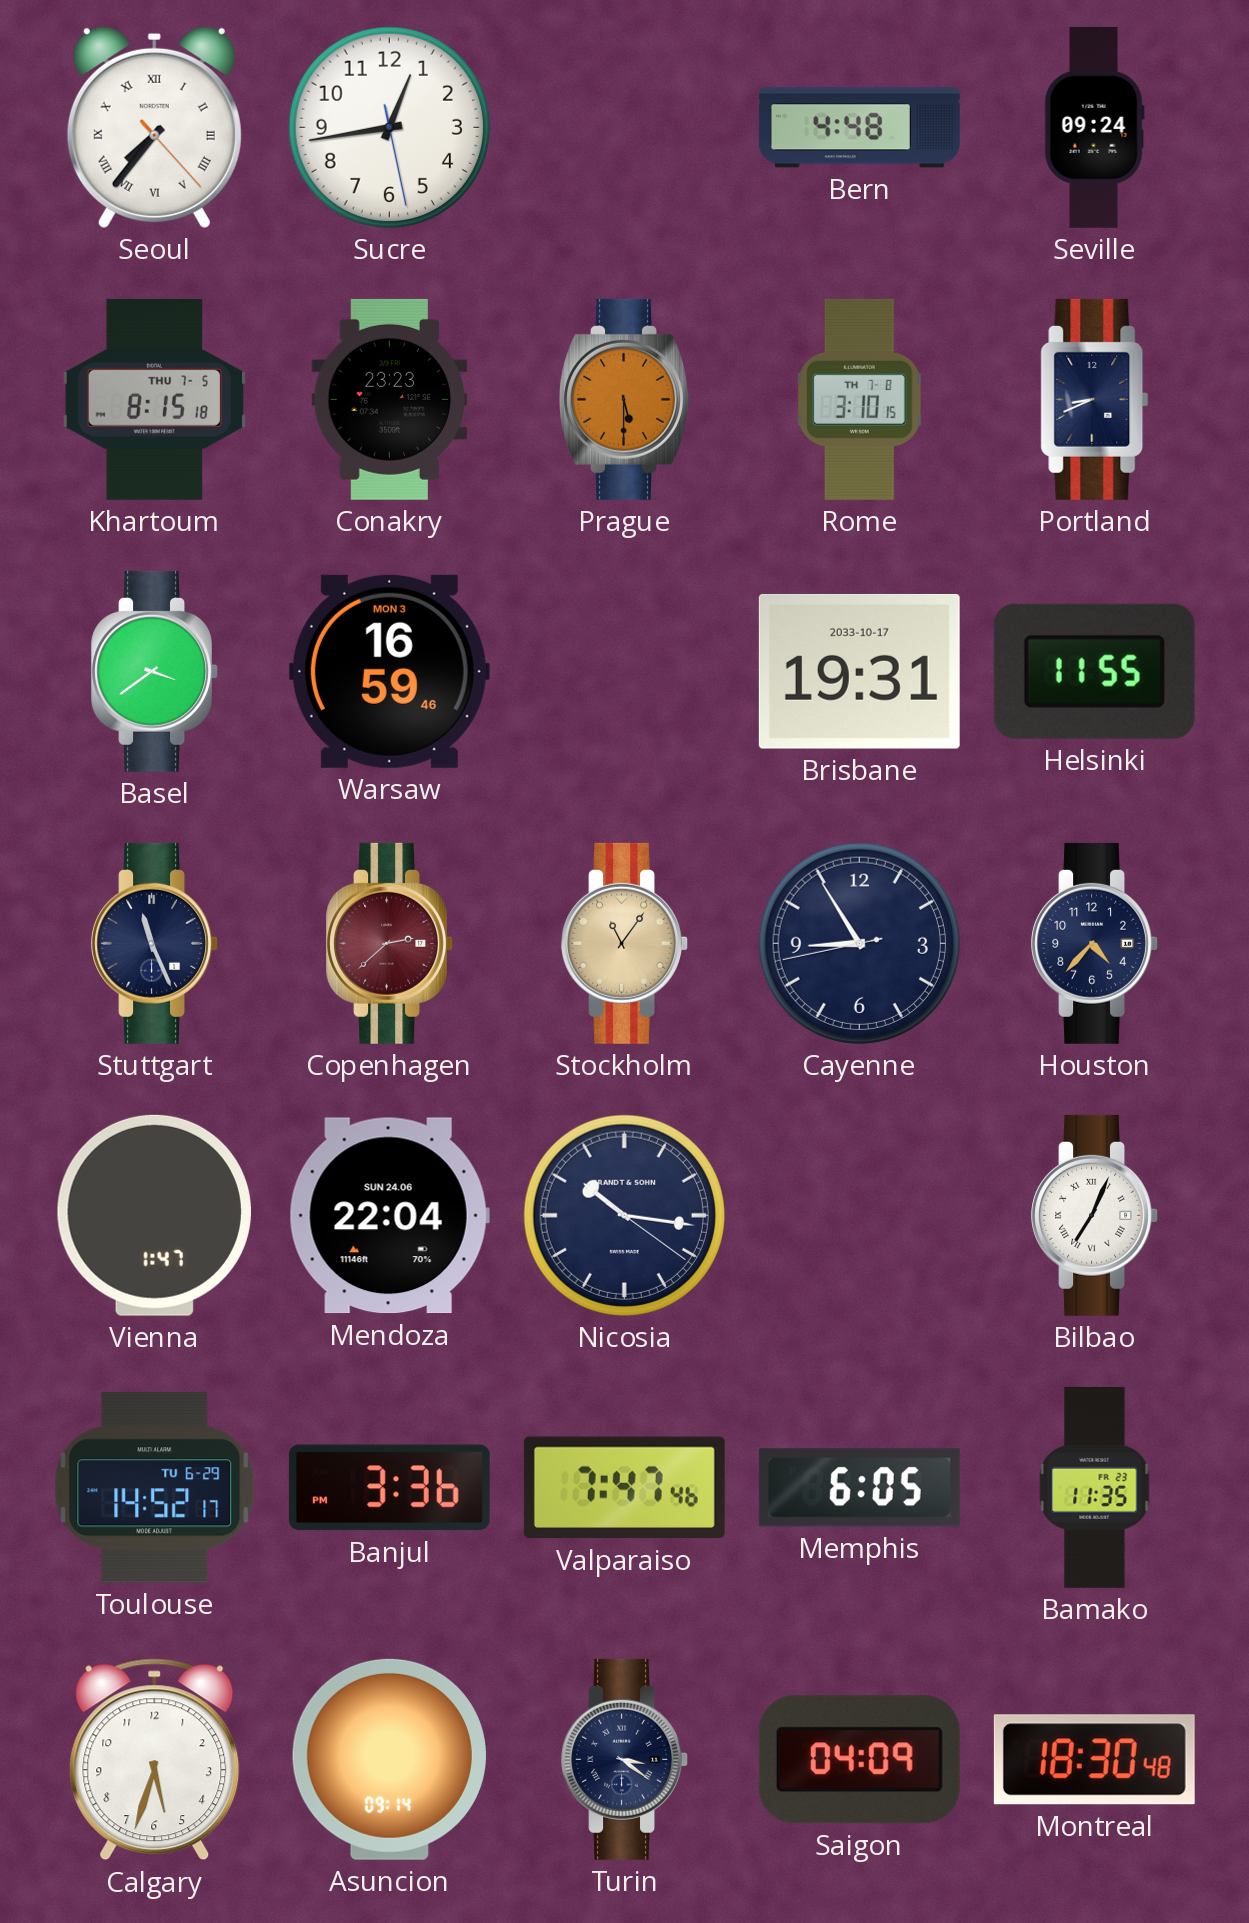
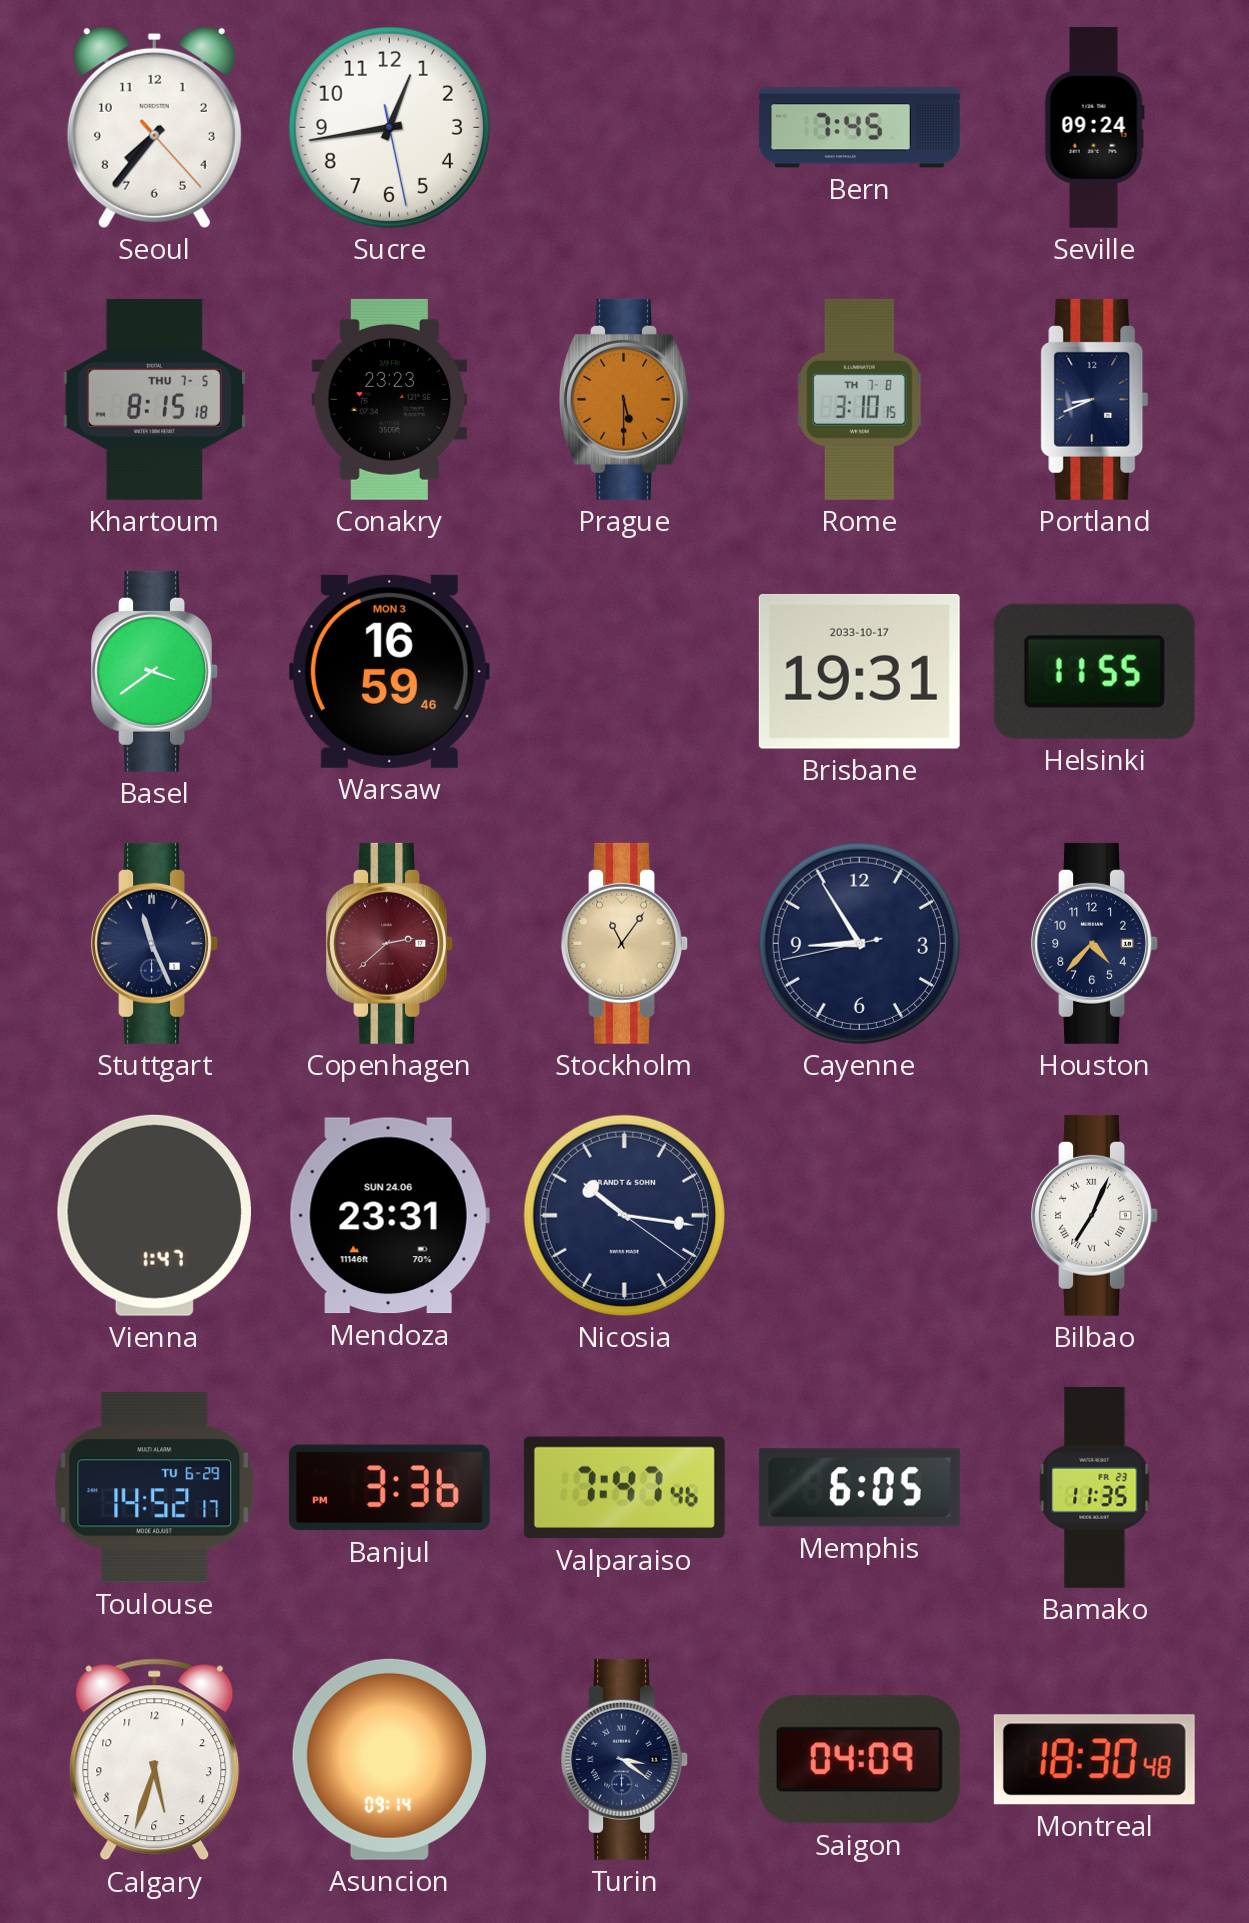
Seoul numerals: Roman -> Arabic (154, 127)
Bern: 4:48 -> 7:45 (859, 128)
Mendoza: 22:04 -> 23:31 (389, 1216)
